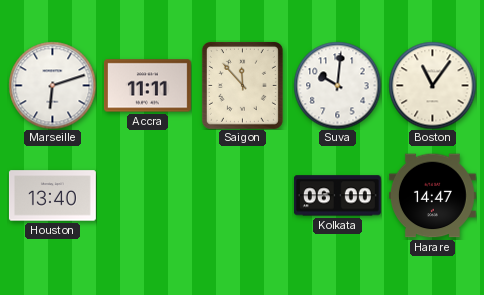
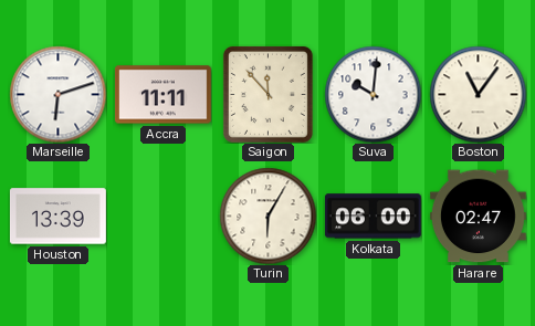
Houston: 13:40 -> 13:39 (57, 217)
Turin: none -> 6:05 (267, 215)
Harare: 14:47 -> 02:47 (478, 217)
